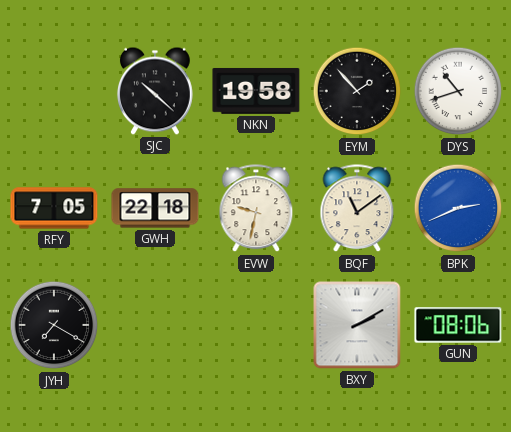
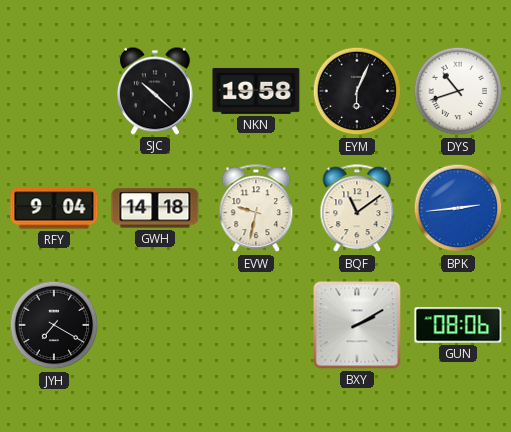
EYM: 1:53 -> 6:04 (357, 91)
RFY: 7:05 -> 9:04 (54, 208)
GWH: 22:18 -> 14:18 (155, 208)
BPK: 2:41 -> 2:44 (458, 208)
